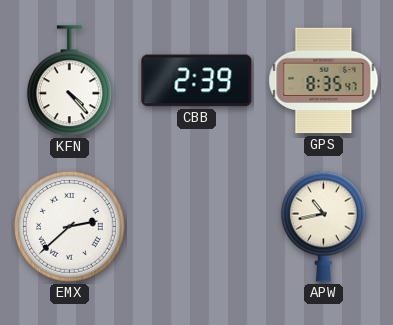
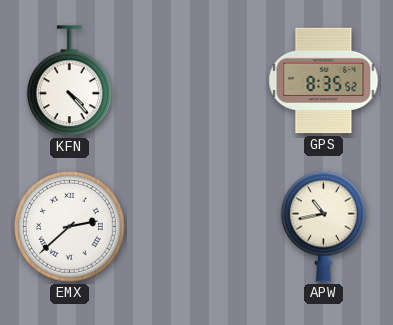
CBB: 2:39 -> none (197, 81)
GPS: 8:35:47 -> 8:35:52 (324, 81)
